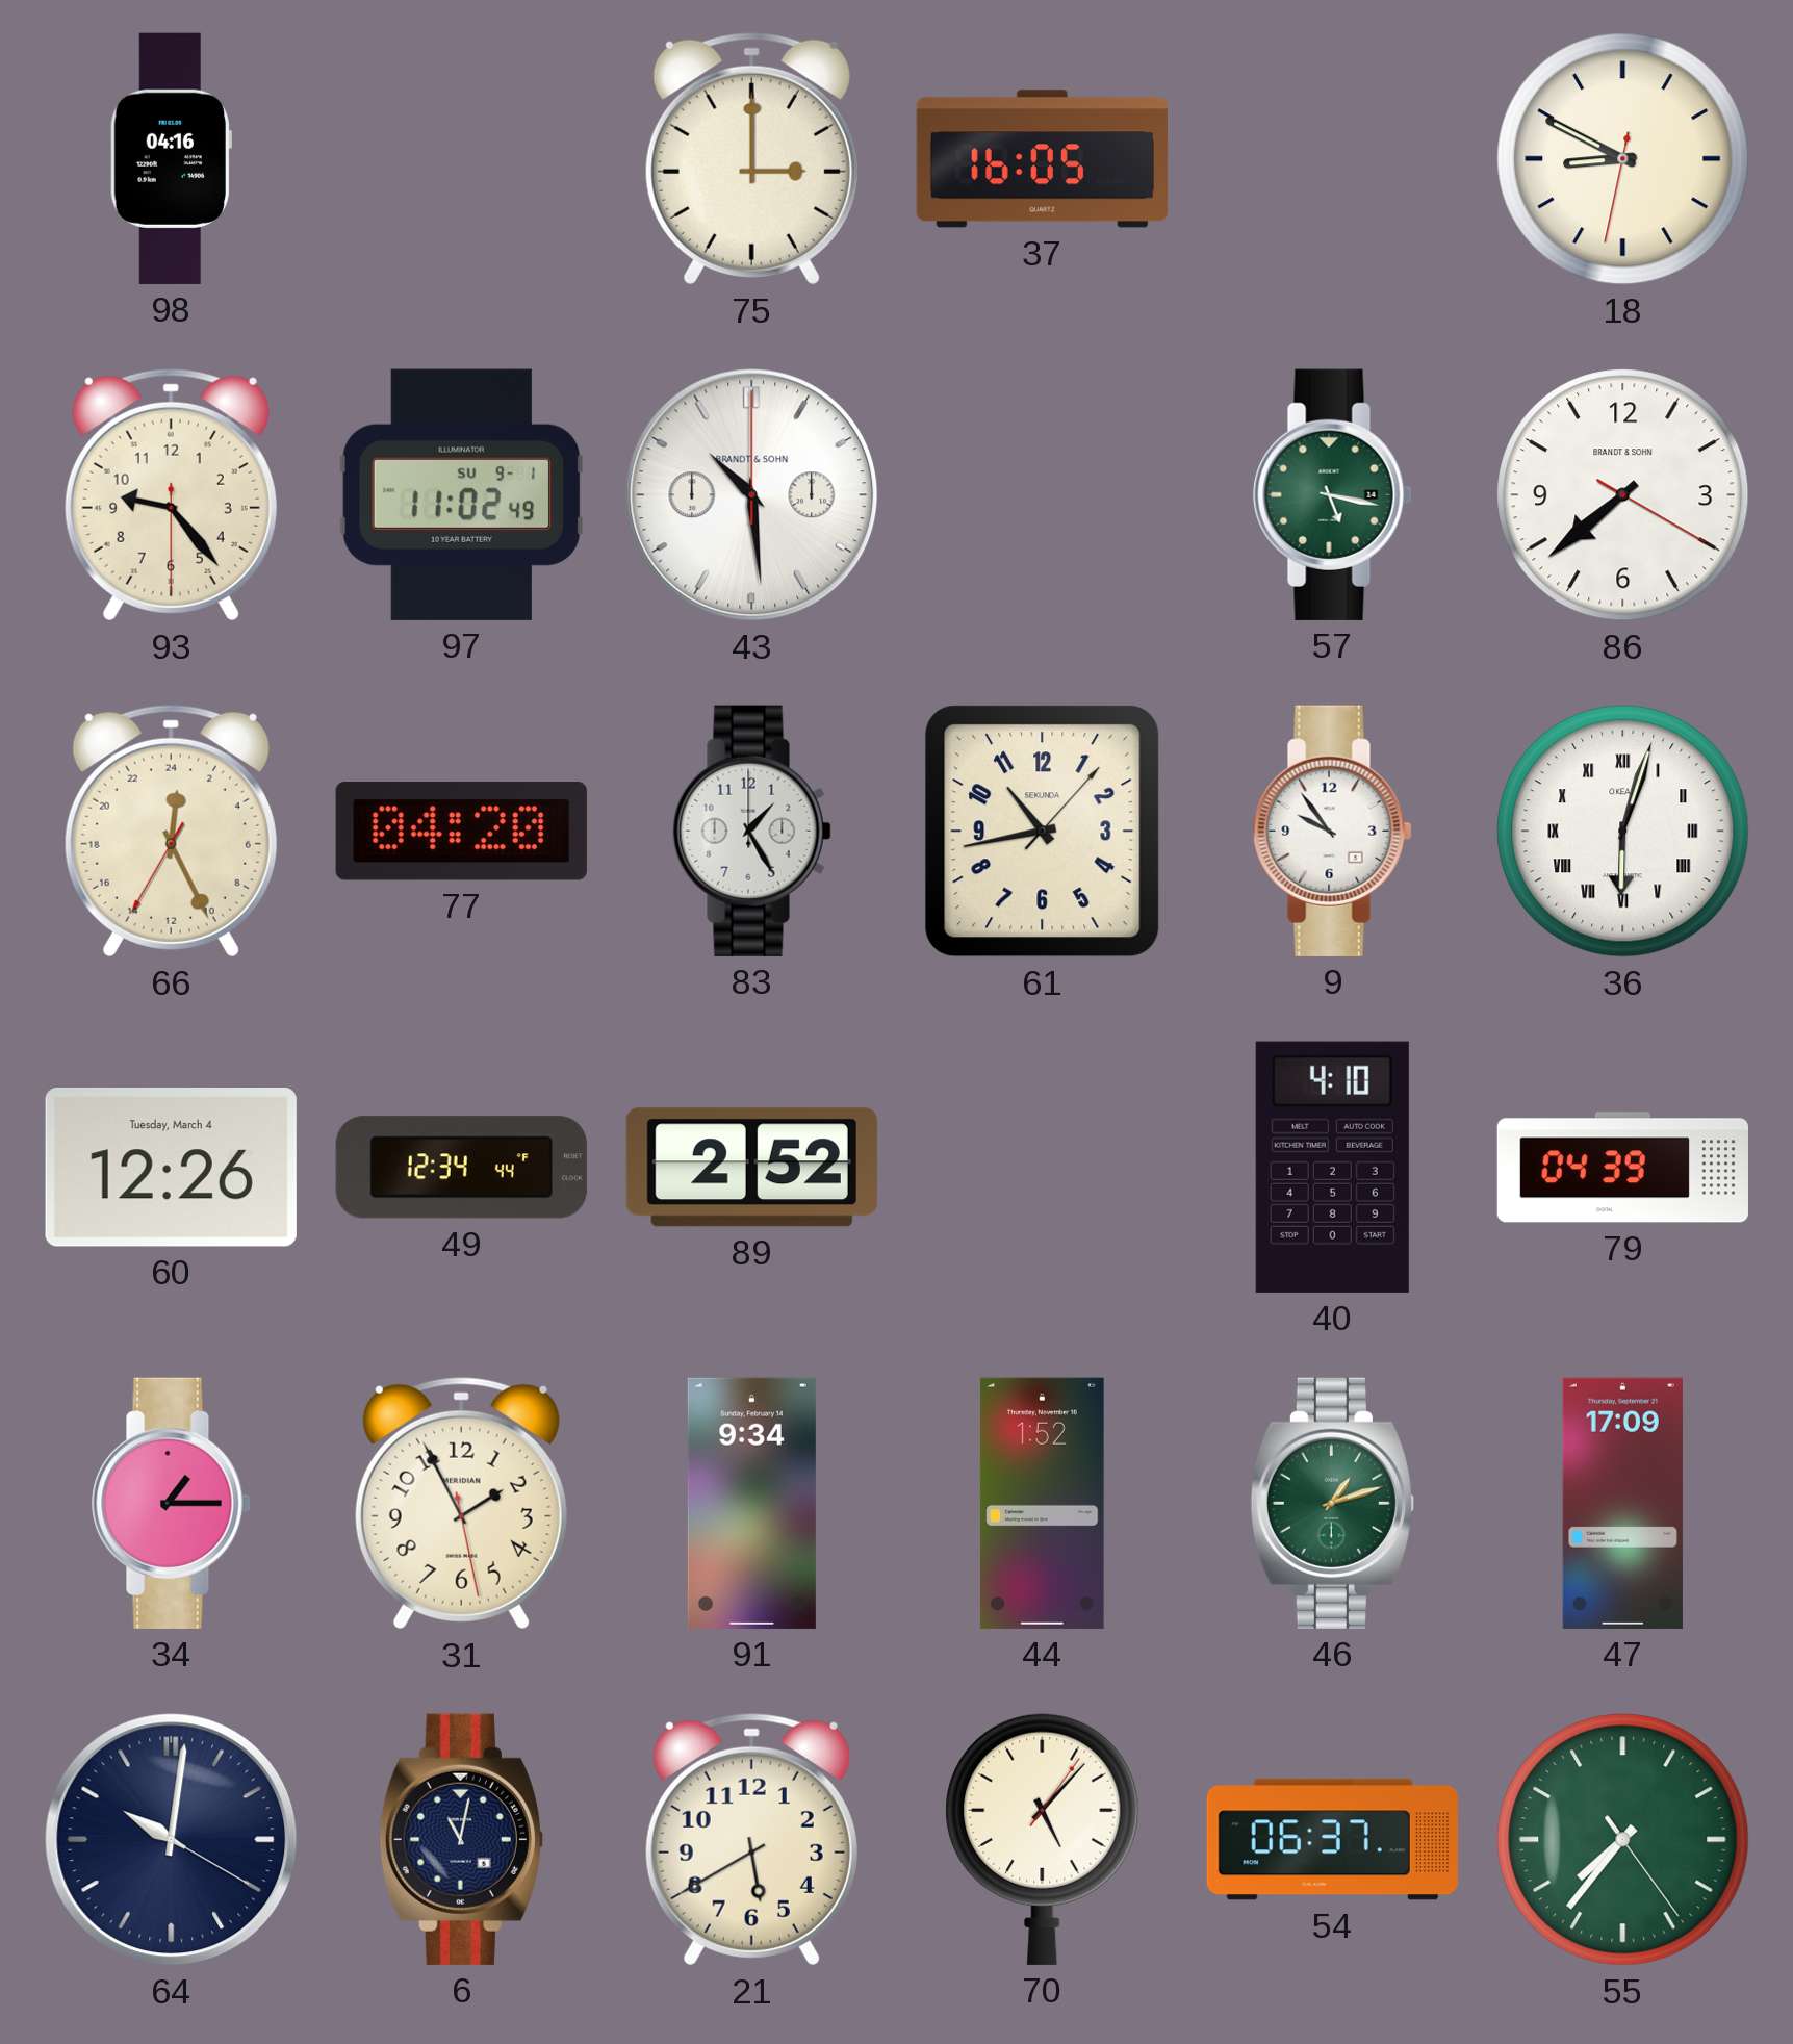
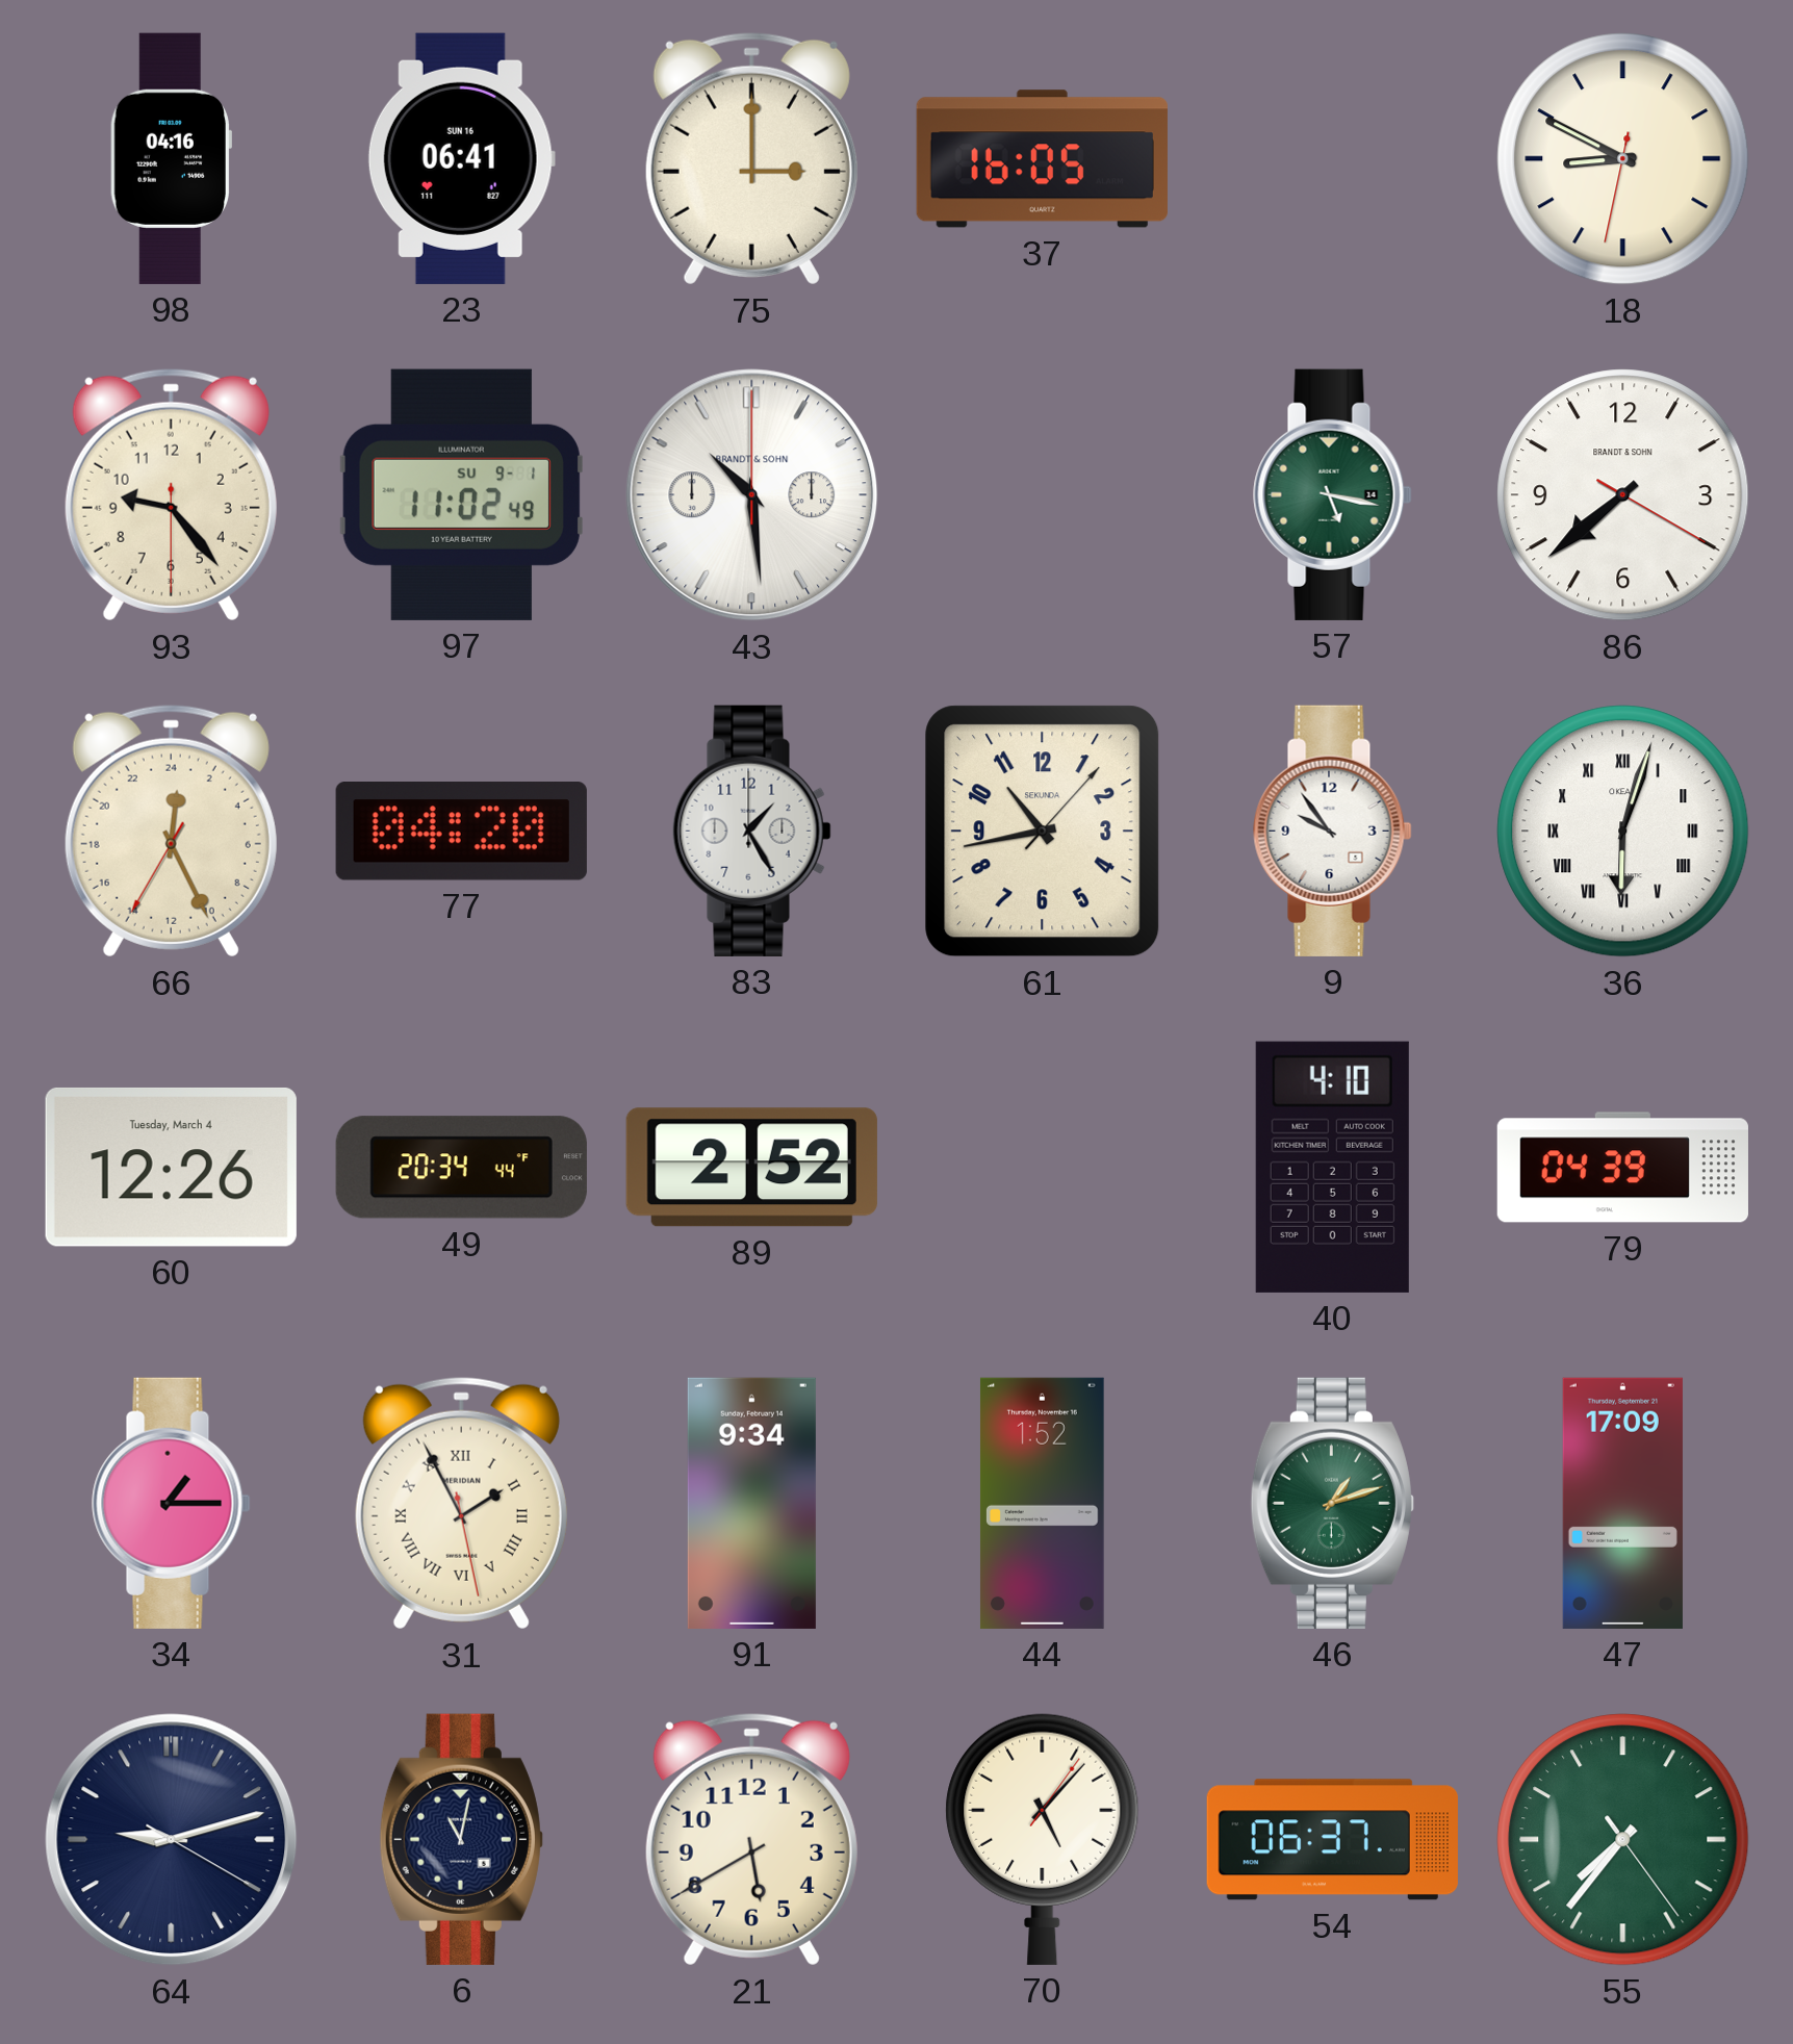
23: none -> 06:41 (461, 158)
49: 12:34 -> 20:34 (461, 1168)
31 numerals: Arabic -> Roman (461, 1503)
64: 10:01 -> 9:12 (172, 1840)
